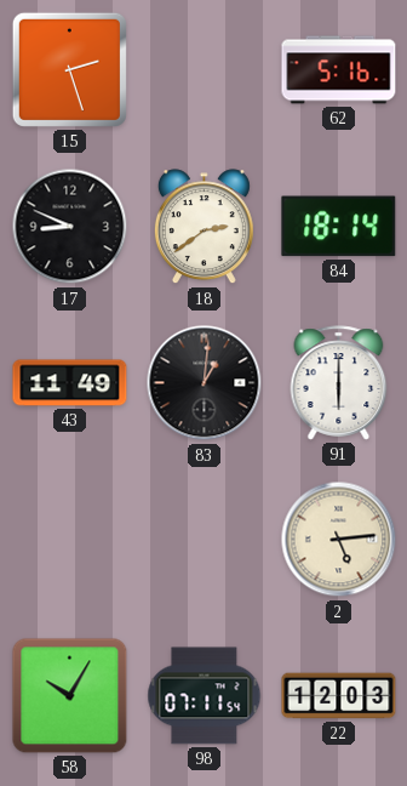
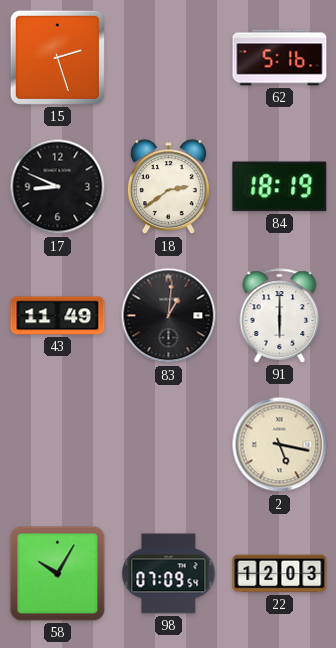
84: 18:14 -> 18:19 (280, 187)
2: 5:14 -> 5:17 (280, 445)
98: 07:11 -> 07:09 (169, 574)
